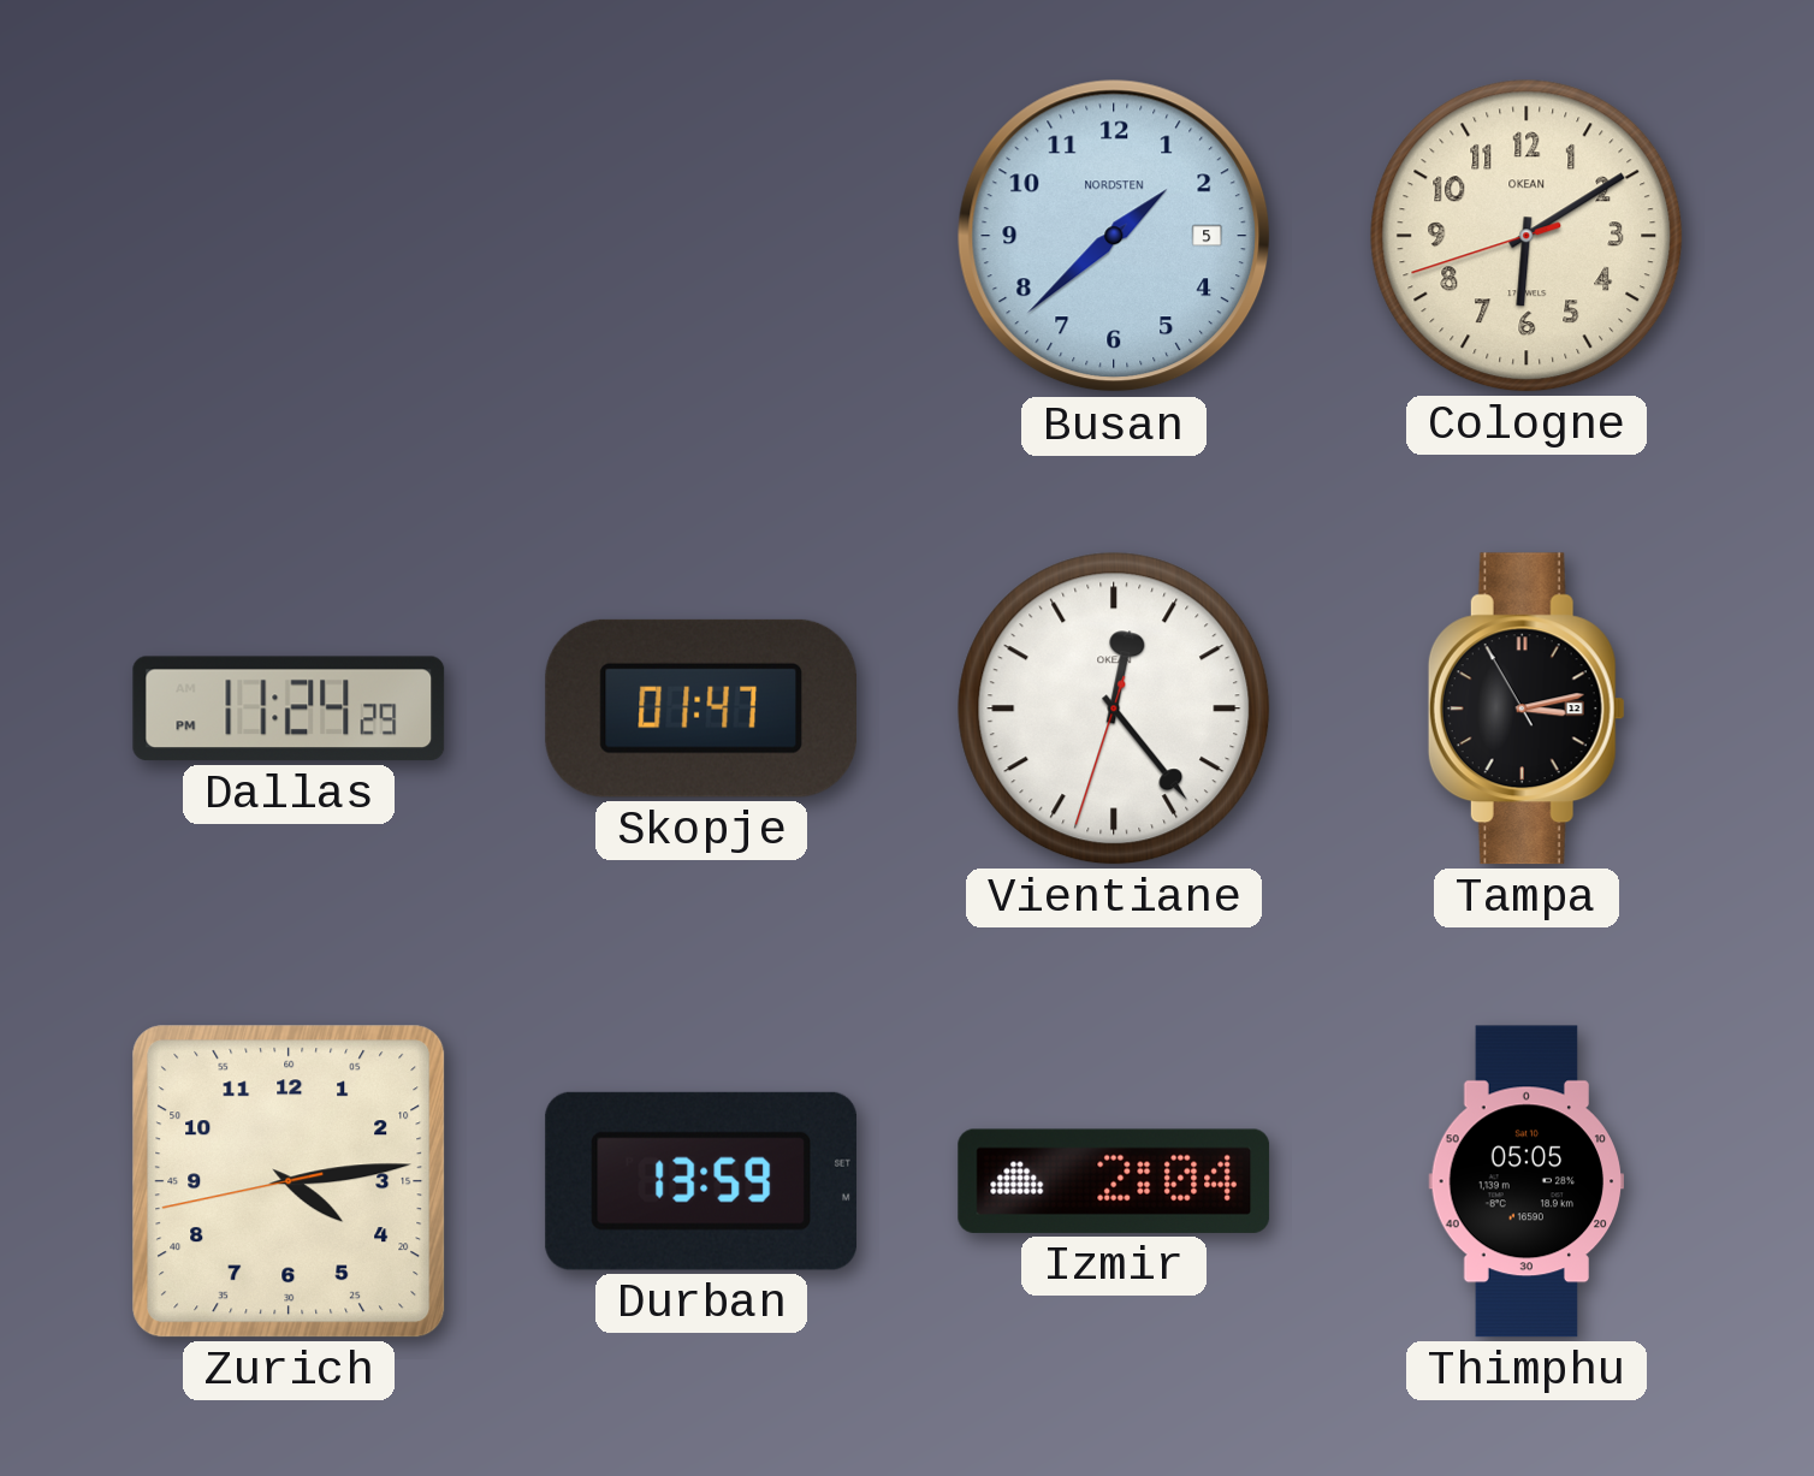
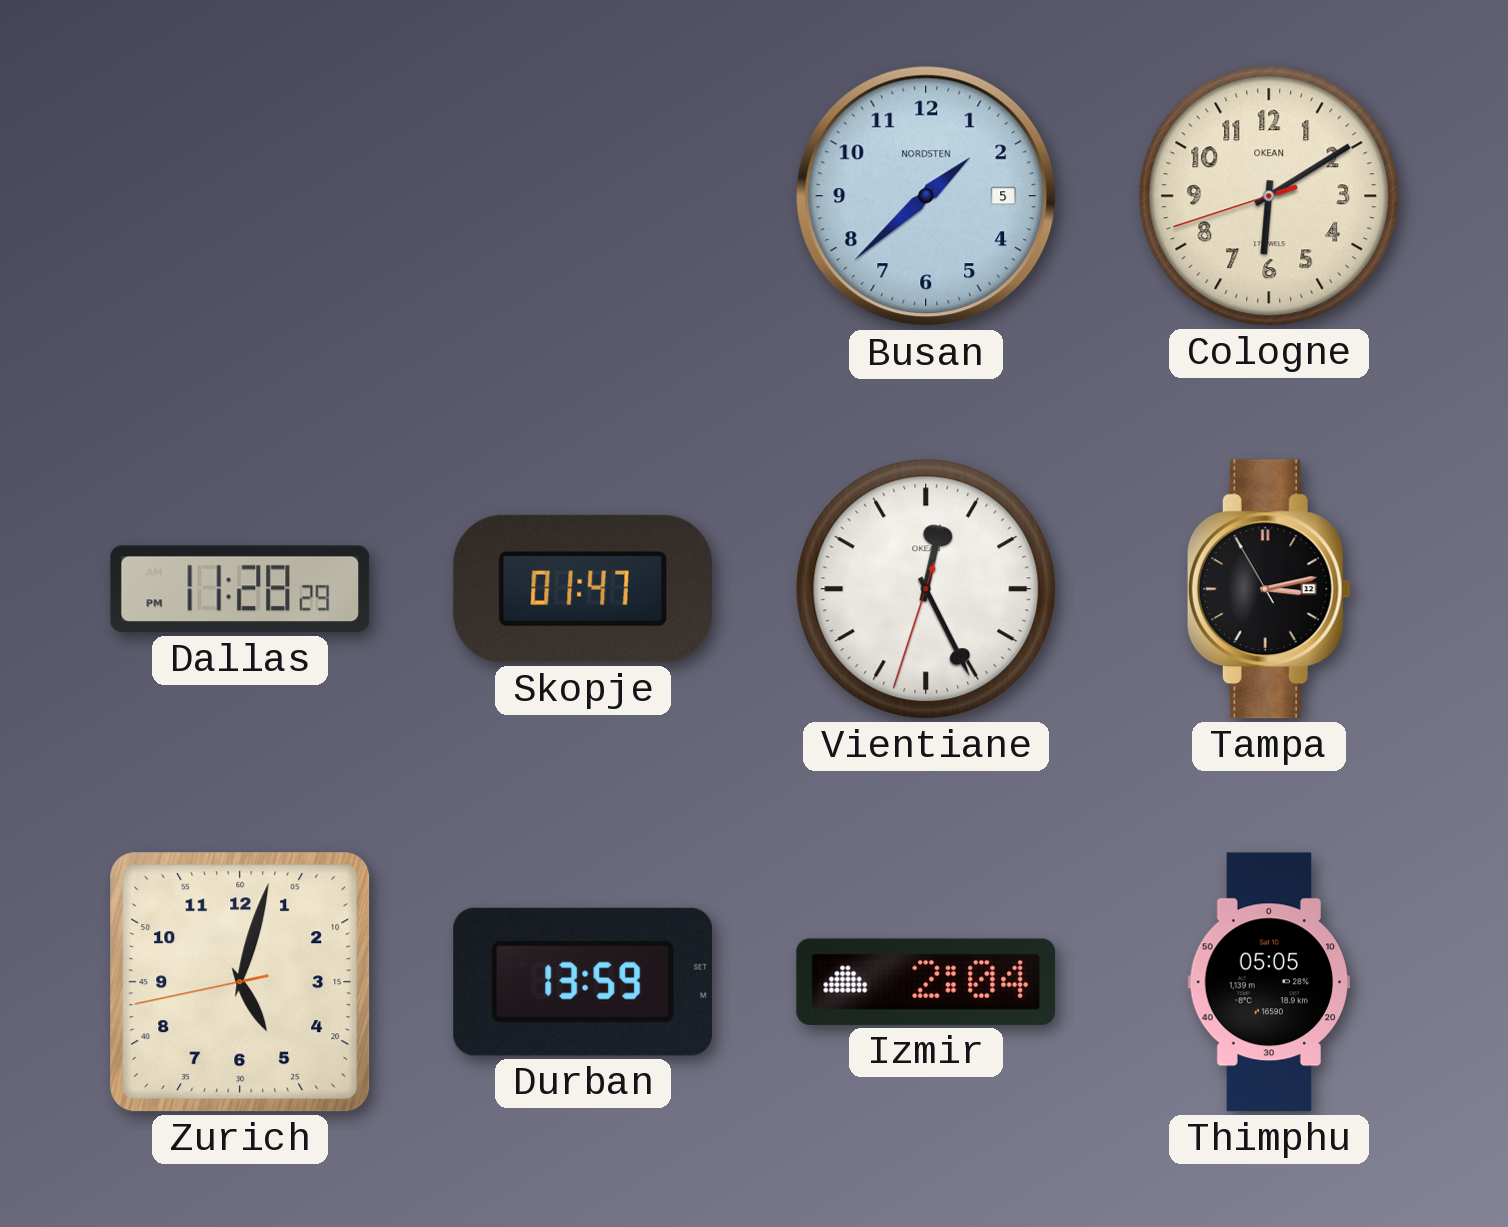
Dallas: 11:24 -> 11:28 (240, 589)
Vientiane: 12:23 -> 12:25 (926, 589)
Zurich: 4:13 -> 5:02 (240, 982)
